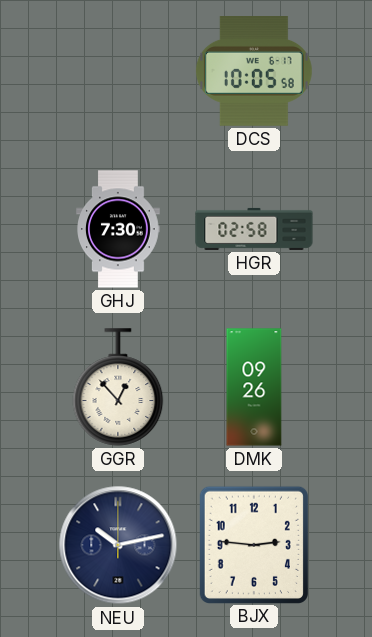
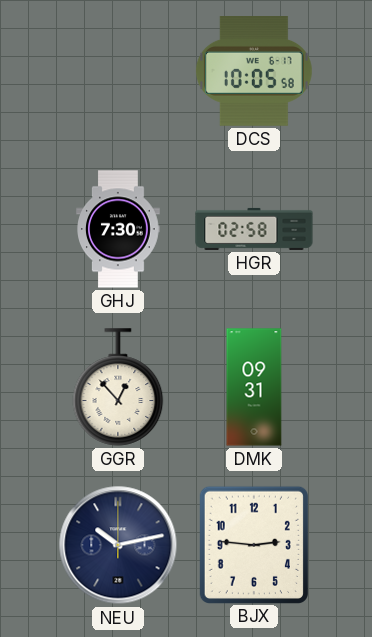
DMK: 09:26 -> 09:31 (254, 387)
